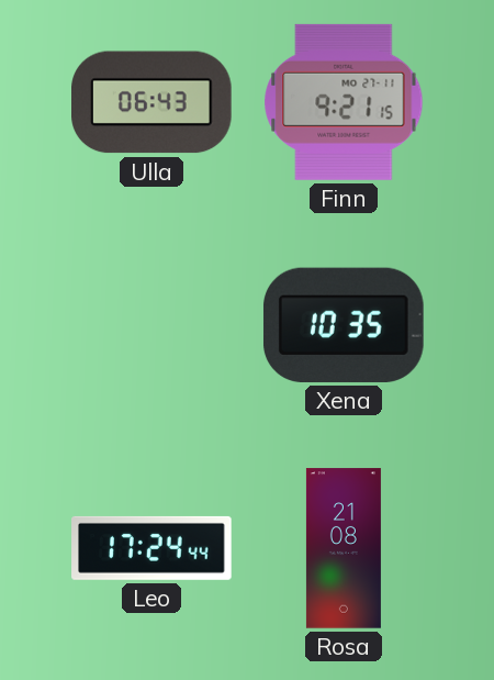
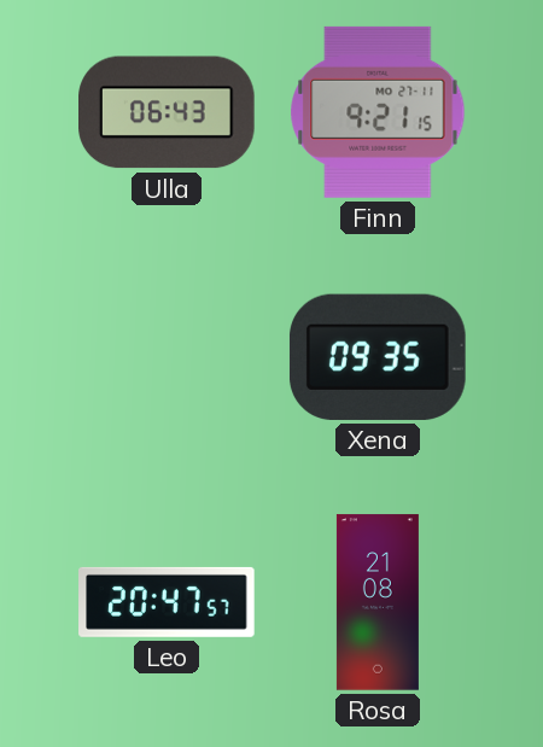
Xena: 10:35 -> 09:35 (378, 357)
Leo: 17:24 -> 20:47 (167, 602)
